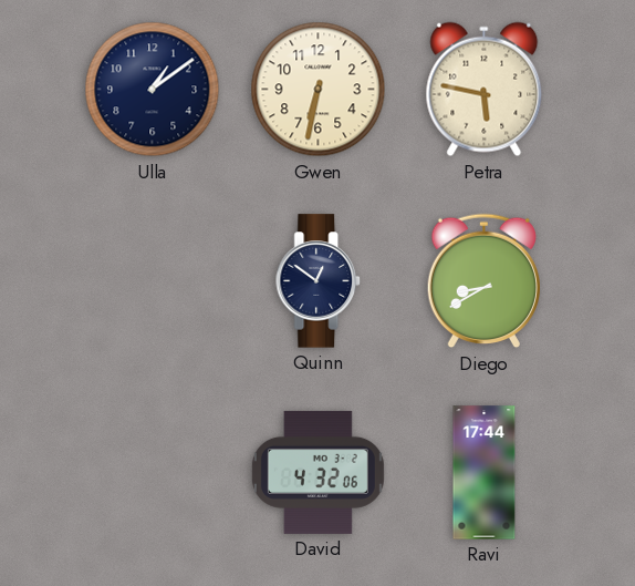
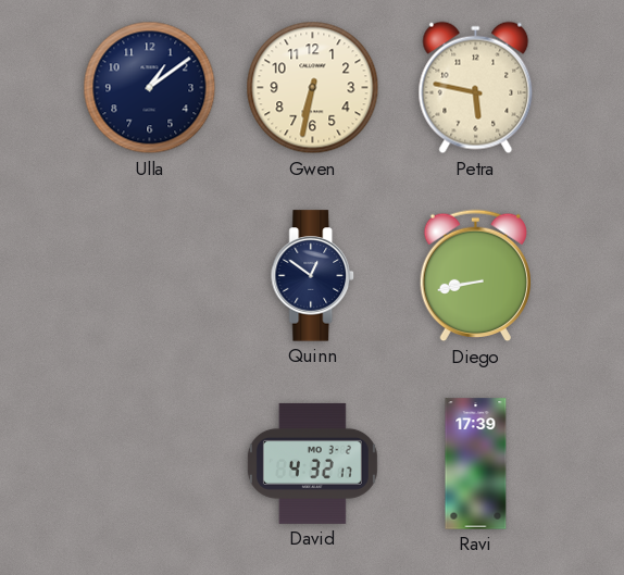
Diego: 8:40 -> 8:43 (476, 276)
David: 4:32:06 -> 4:32:17 (312, 463)
Ravi: 17:44 -> 17:39 (476, 464)
